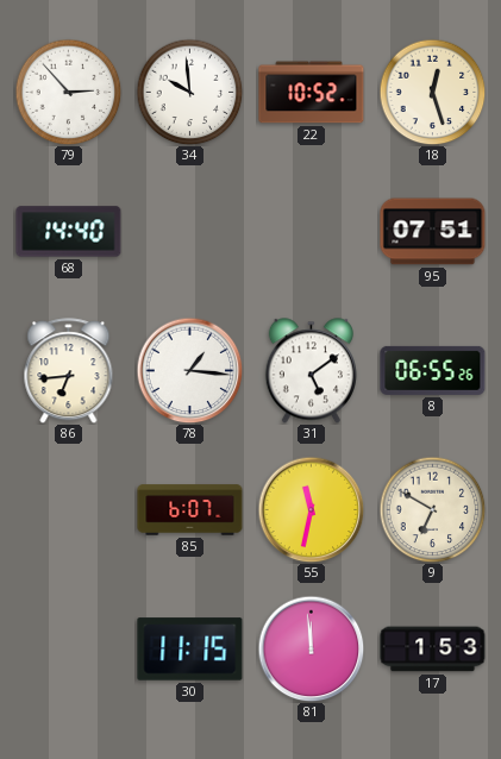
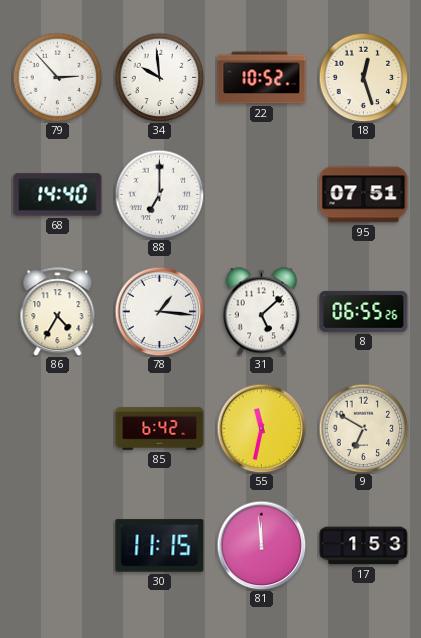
88: none -> 7:00 (159, 194)
86: 6:44 -> 4:35 (58, 312)
31: 5:09 -> 5:08 (261, 312)
85: 6:07 -> 6:42 (160, 429)
